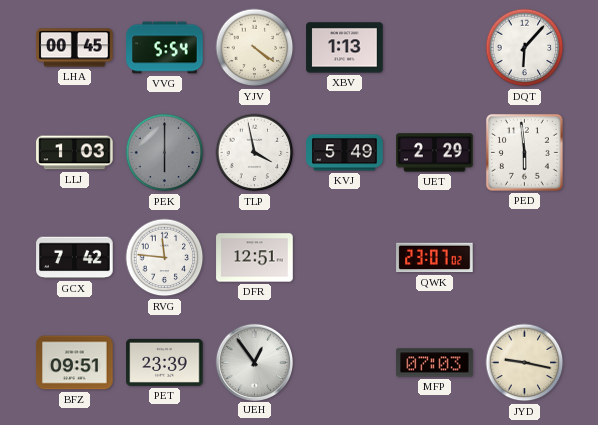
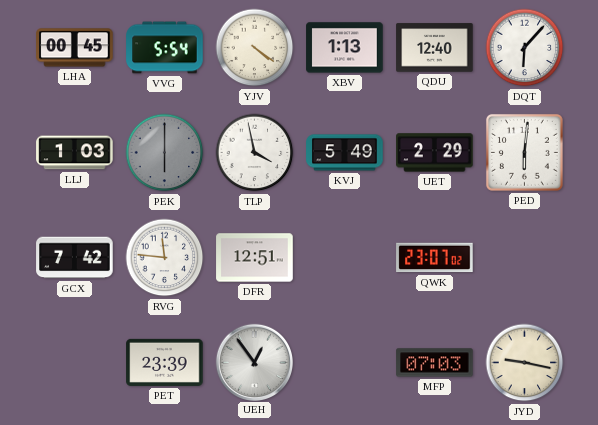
QDU: none -> 12:40 (435, 48)
PED: 5:59 -> 6:01 (524, 152)
BFZ: 09:51 -> none (75, 363)
